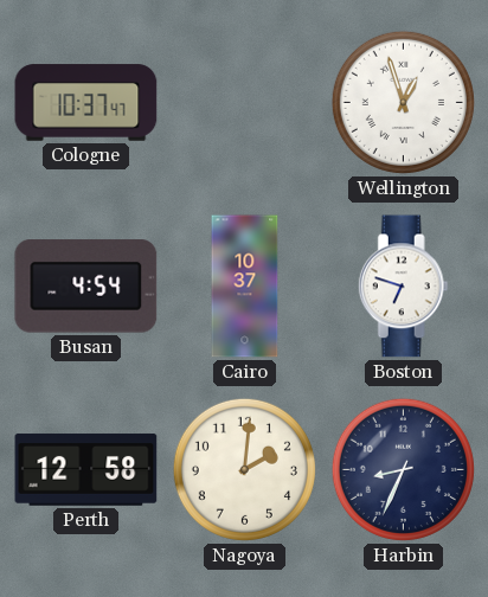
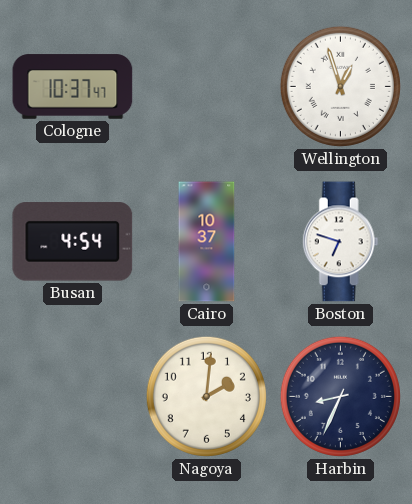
Perth: 12:58 -> none (86, 470)
